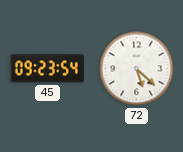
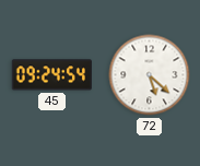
45: 09:23 -> 09:24 (51, 75)
